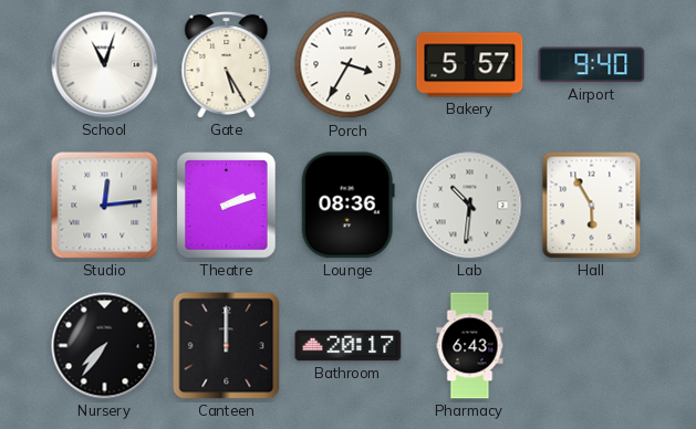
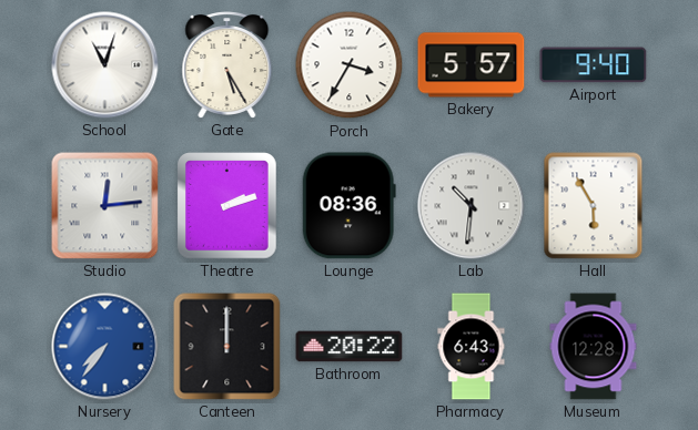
Nursery dial: black -> blue (105, 347)
Bathroom: 20:17 -> 20:22 (350, 347)
Museum: none -> 12:28 (594, 347)
